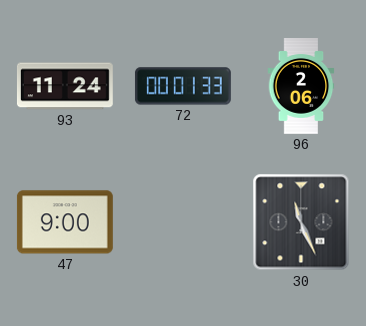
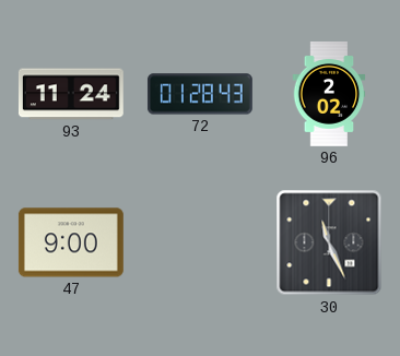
72: 00:01 -> 01:28 (200, 94)
96: 2:06 -> 2:02 (329, 95)
